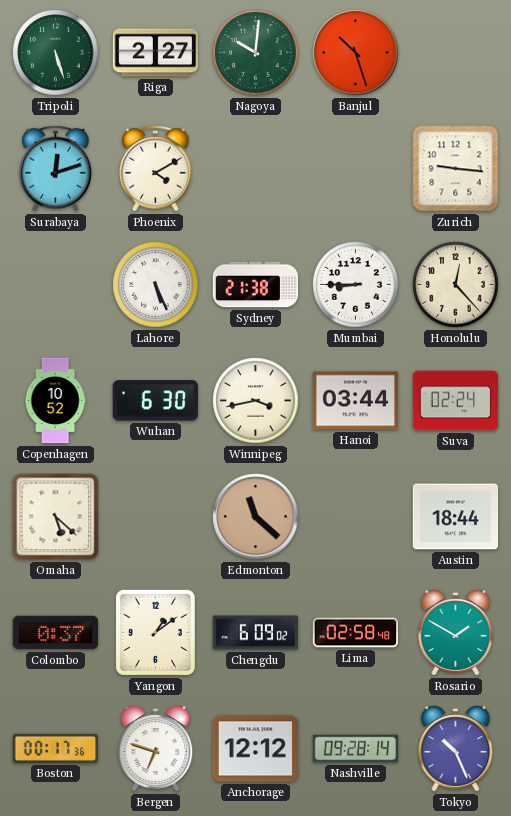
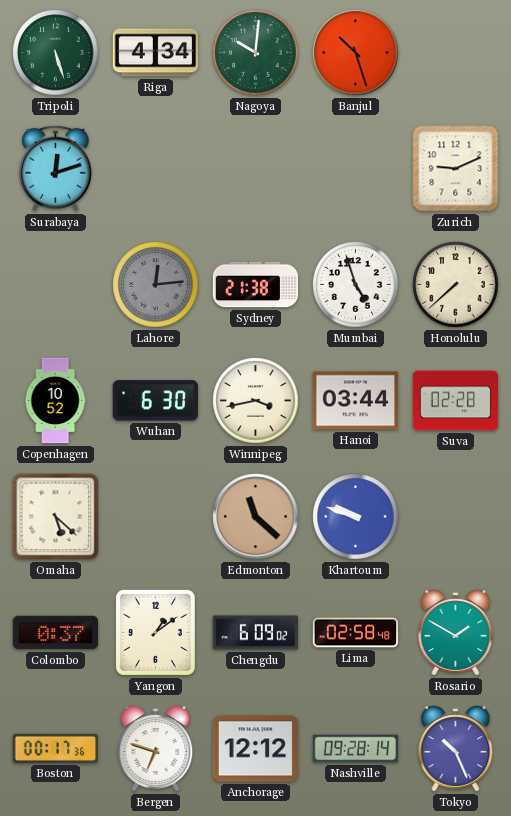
Riga: 2:27 -> 4:34 (156, 53)
Phoenix: 4:10 -> none (156, 168)
Zurich: 9:16 -> 9:11 (456, 169)
Lahore: 5:26 -> 12:14 (156, 285)
Lahore dial: white -> grey (156, 285)
Mumbai: 8:45 -> 4:57 (356, 285)
Honolulu: 12:23 -> 7:38 (456, 285)
Suva: 02:24 -> 02:28 (456, 401)
Khartoum: none -> 9:48 (356, 517)
Austin: 18:44 -> none (456, 517)
